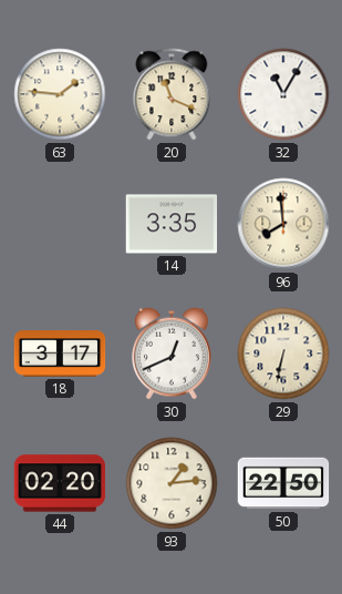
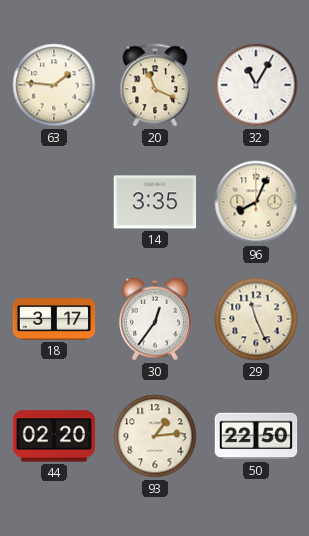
96: 7:59 -> 8:04 (256, 202)
30: 12:41 -> 12:36 (155, 319)
29: 6:32 -> 11:26 (256, 319)
